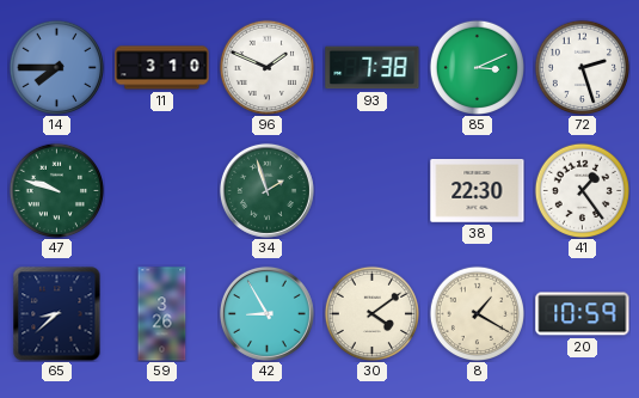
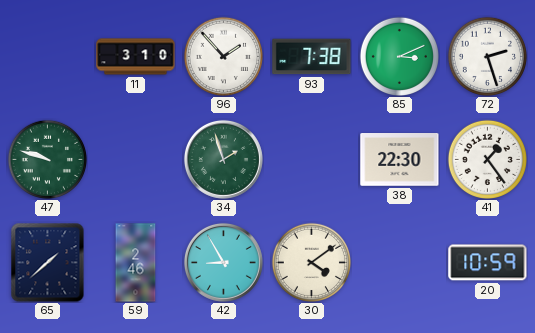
14: 7:45 -> none (56, 67)
96: 1:49 -> 1:53 (223, 56)
65: 8:38 -> 1:38 (48, 262)
59: 3:26 -> 2:46 (136, 263)
8: 1:20 -> none (477, 313)
